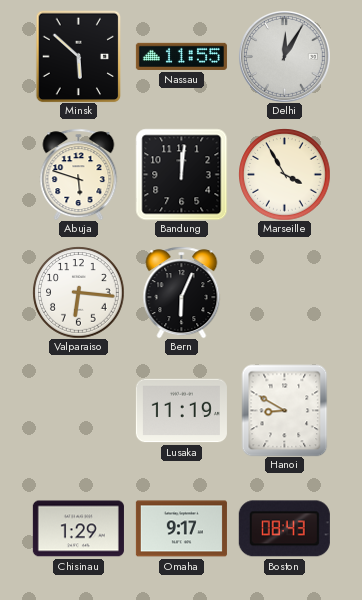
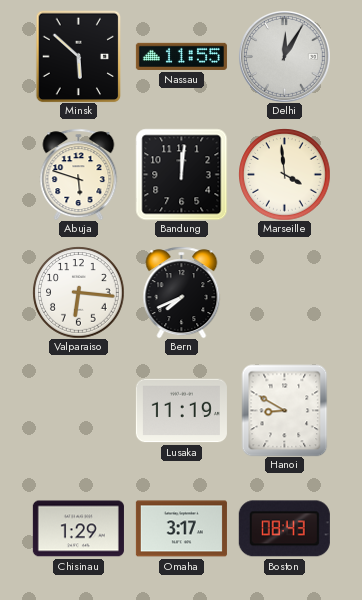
Marseille: 3:55 -> 3:59 (284, 174)
Bern: 6:04 -> 7:41 (182, 292)
Omaha: 9:17 -> 3:17 (181, 529)
